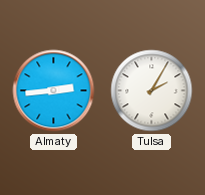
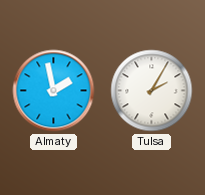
Almaty: 2:44 -> 1:58 (54, 91)
